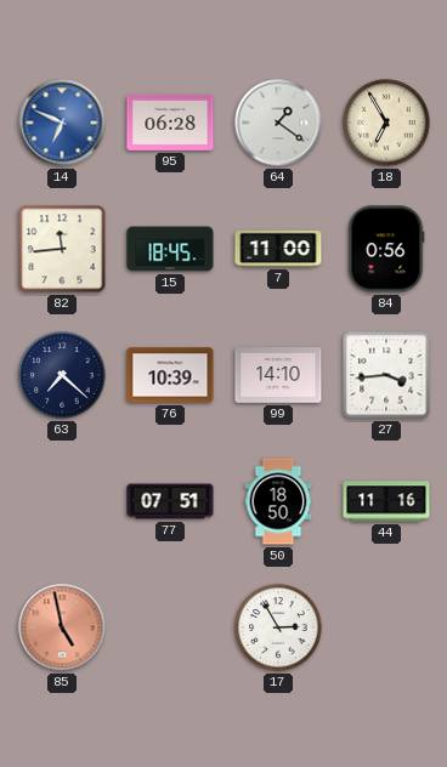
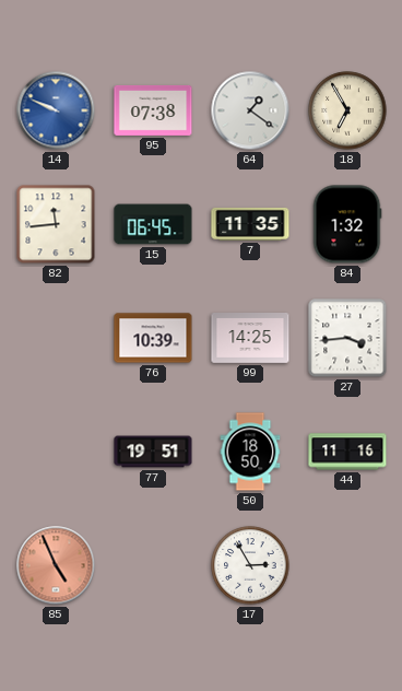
14: 6:49 -> 9:49 (56, 110)
95: 06:28 -> 07:38 (153, 112)
15: 18:45 -> 06:45 (153, 224)
7: 11:00 -> 11:35 (250, 224)
84: 0:56 -> 1:32 (347, 224)
63: 7:22 -> none (62, 375)
99: 14:10 -> 14:25 (250, 339)
77: 07:51 -> 19:51 (153, 452)
85: 4:58 -> 4:56 (56, 565)
